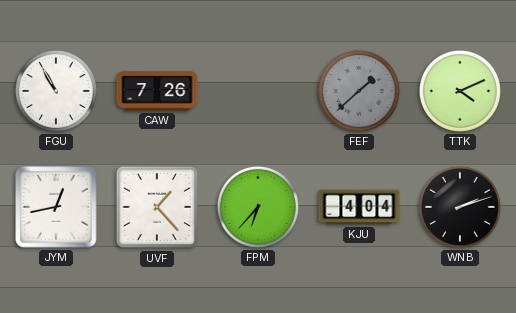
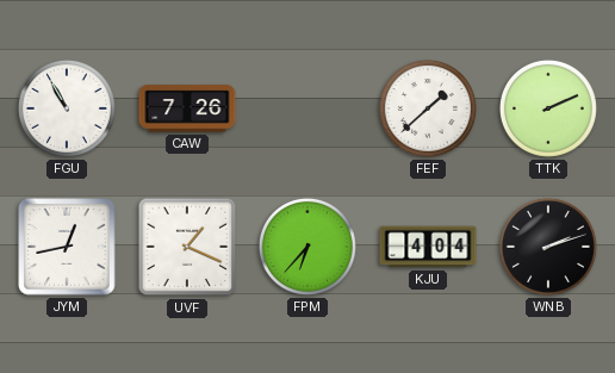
FEF dial: grey -> white (428, 108)
TTK: 4:11 -> 2:11 (548, 108)
UVF: 1:23 -> 1:19 (187, 247)
